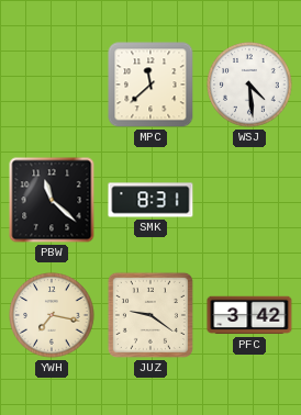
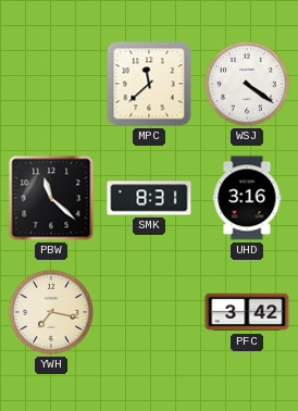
WSJ: 4:29 -> 4:21 (247, 84)
UHD: none -> 3:16 (247, 198)
JUZ: 9:21 -> none (150, 315)
